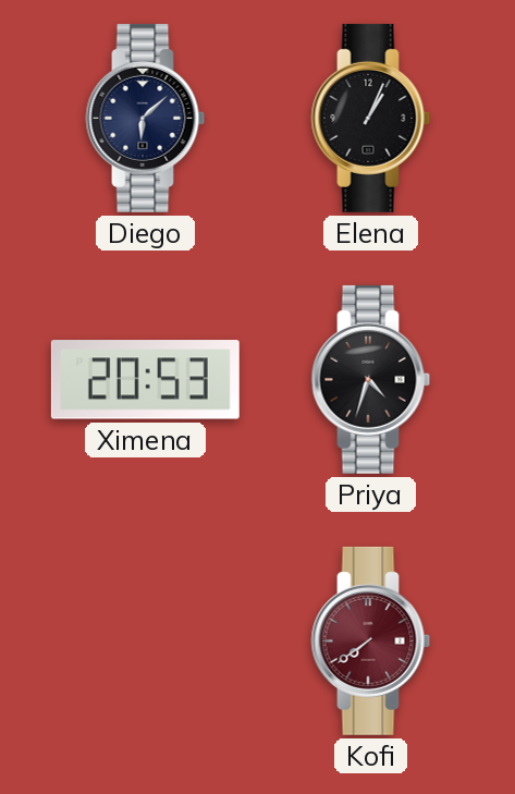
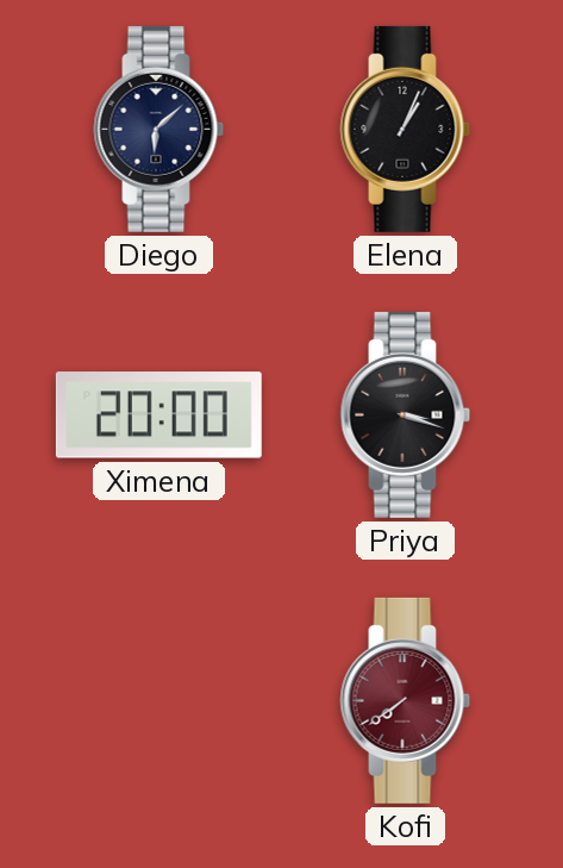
Ximena: 20:53 -> 20:00 (158, 416)
Priya: 4:33 -> 3:18 (406, 414)
